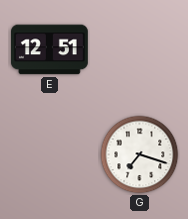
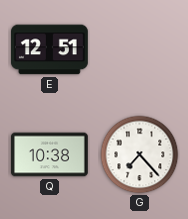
Q: none -> 10:38 (50, 155)
G: 7:18 -> 7:23 (140, 155)
